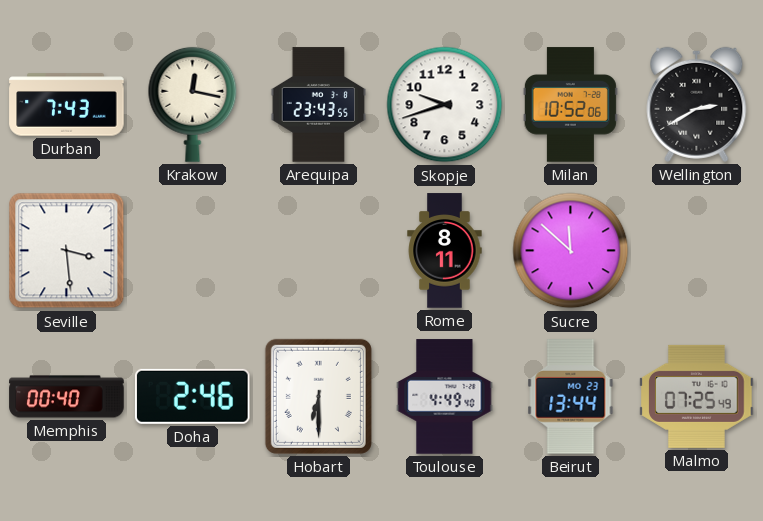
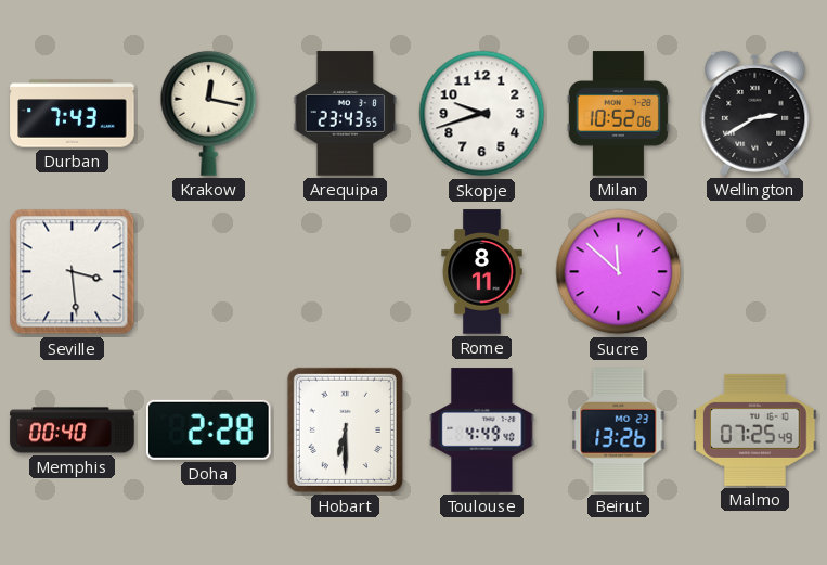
Doha: 2:46 -> 2:28 (208, 429)
Beirut: 13:44 -> 13:26 (619, 431)
